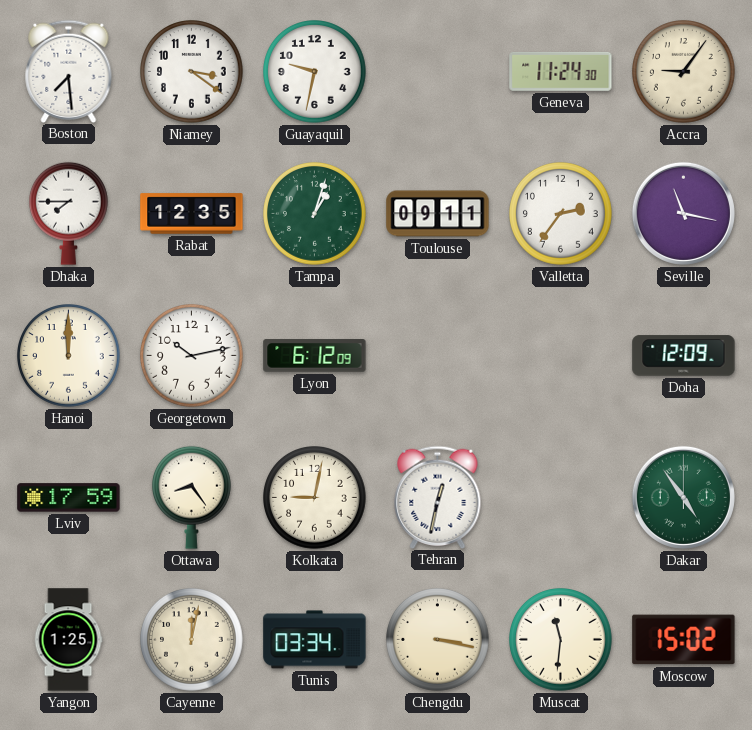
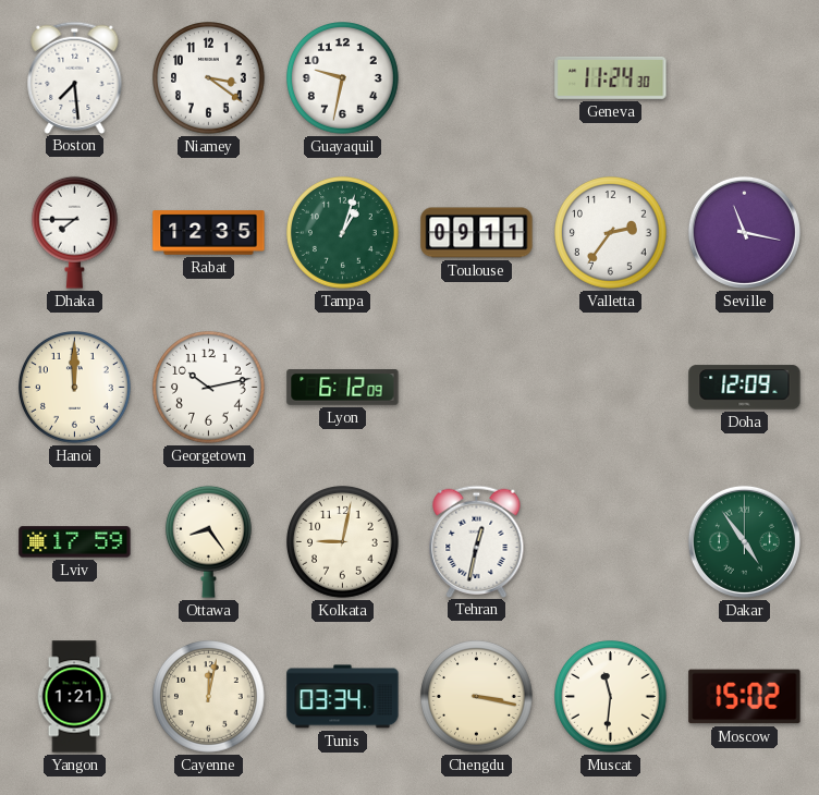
Accra: 9:06 -> none (684, 72)
Yangon: 1:25 -> 1:21 (74, 697)
